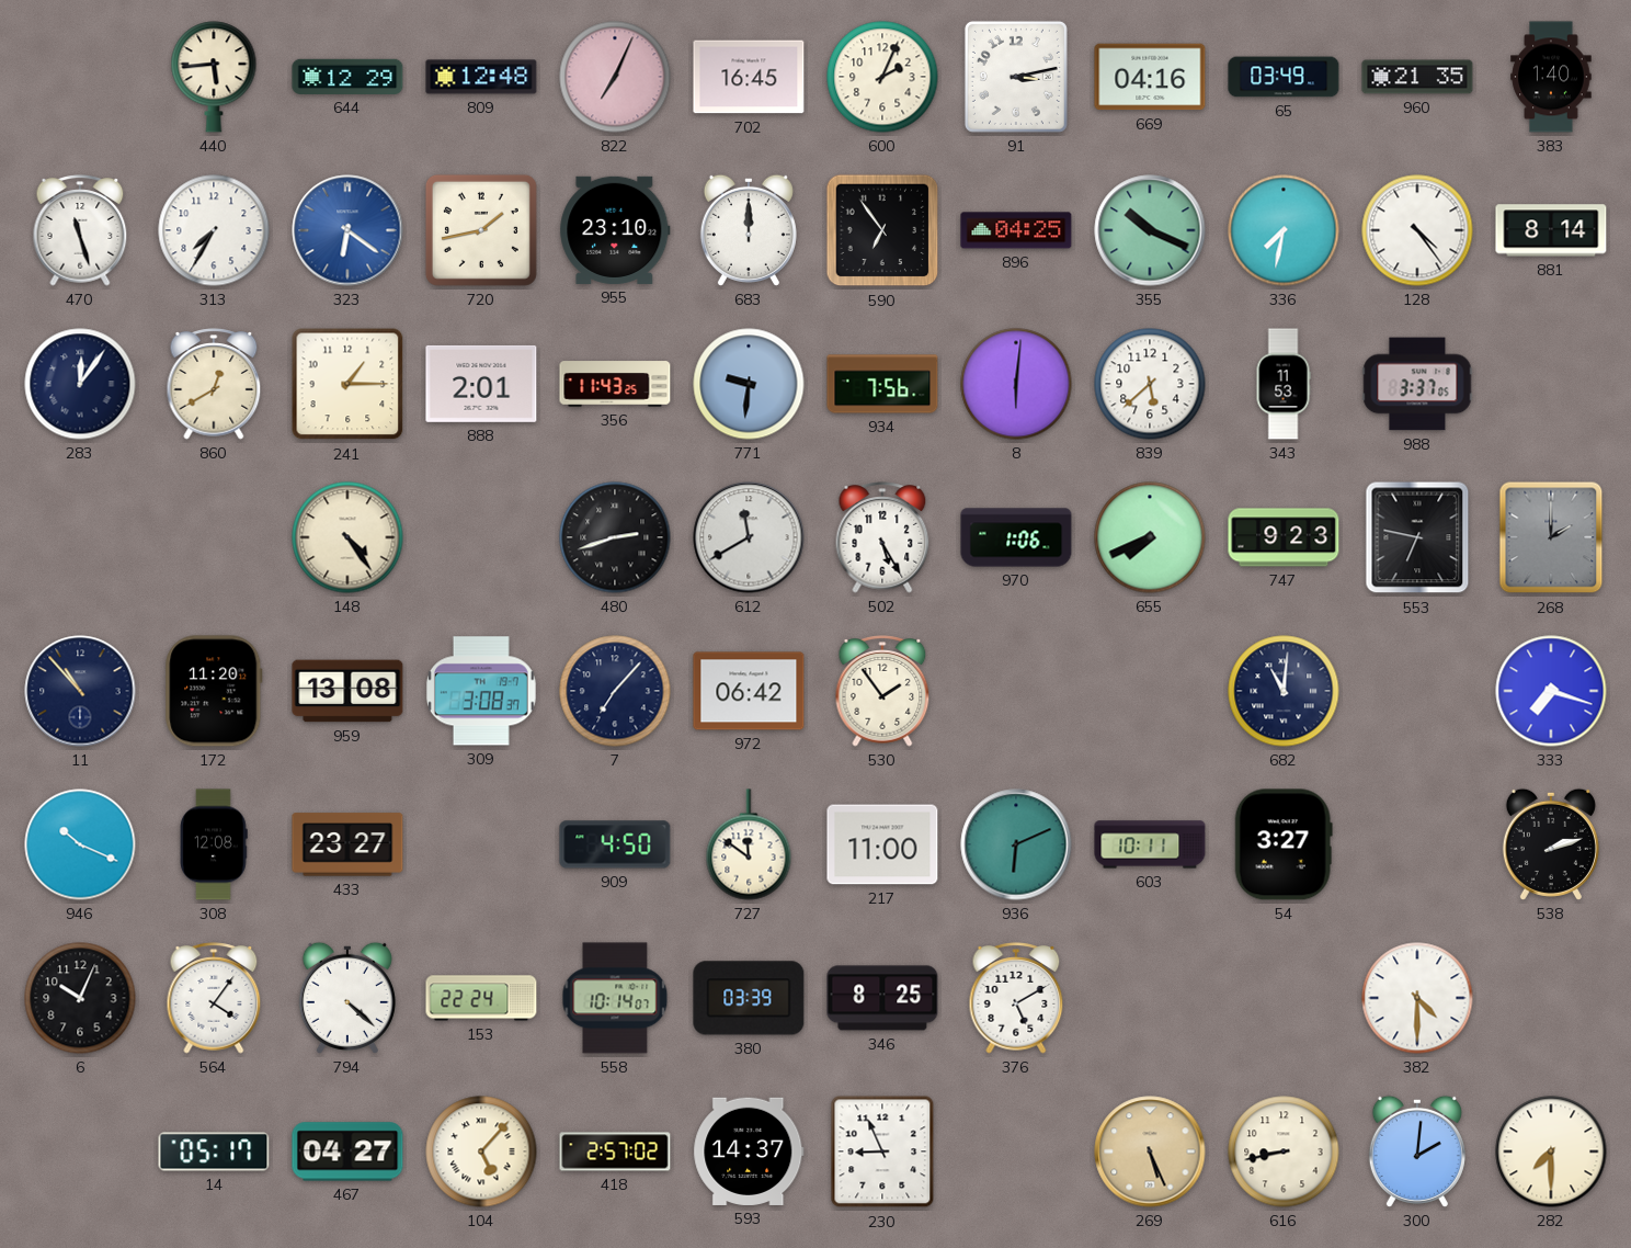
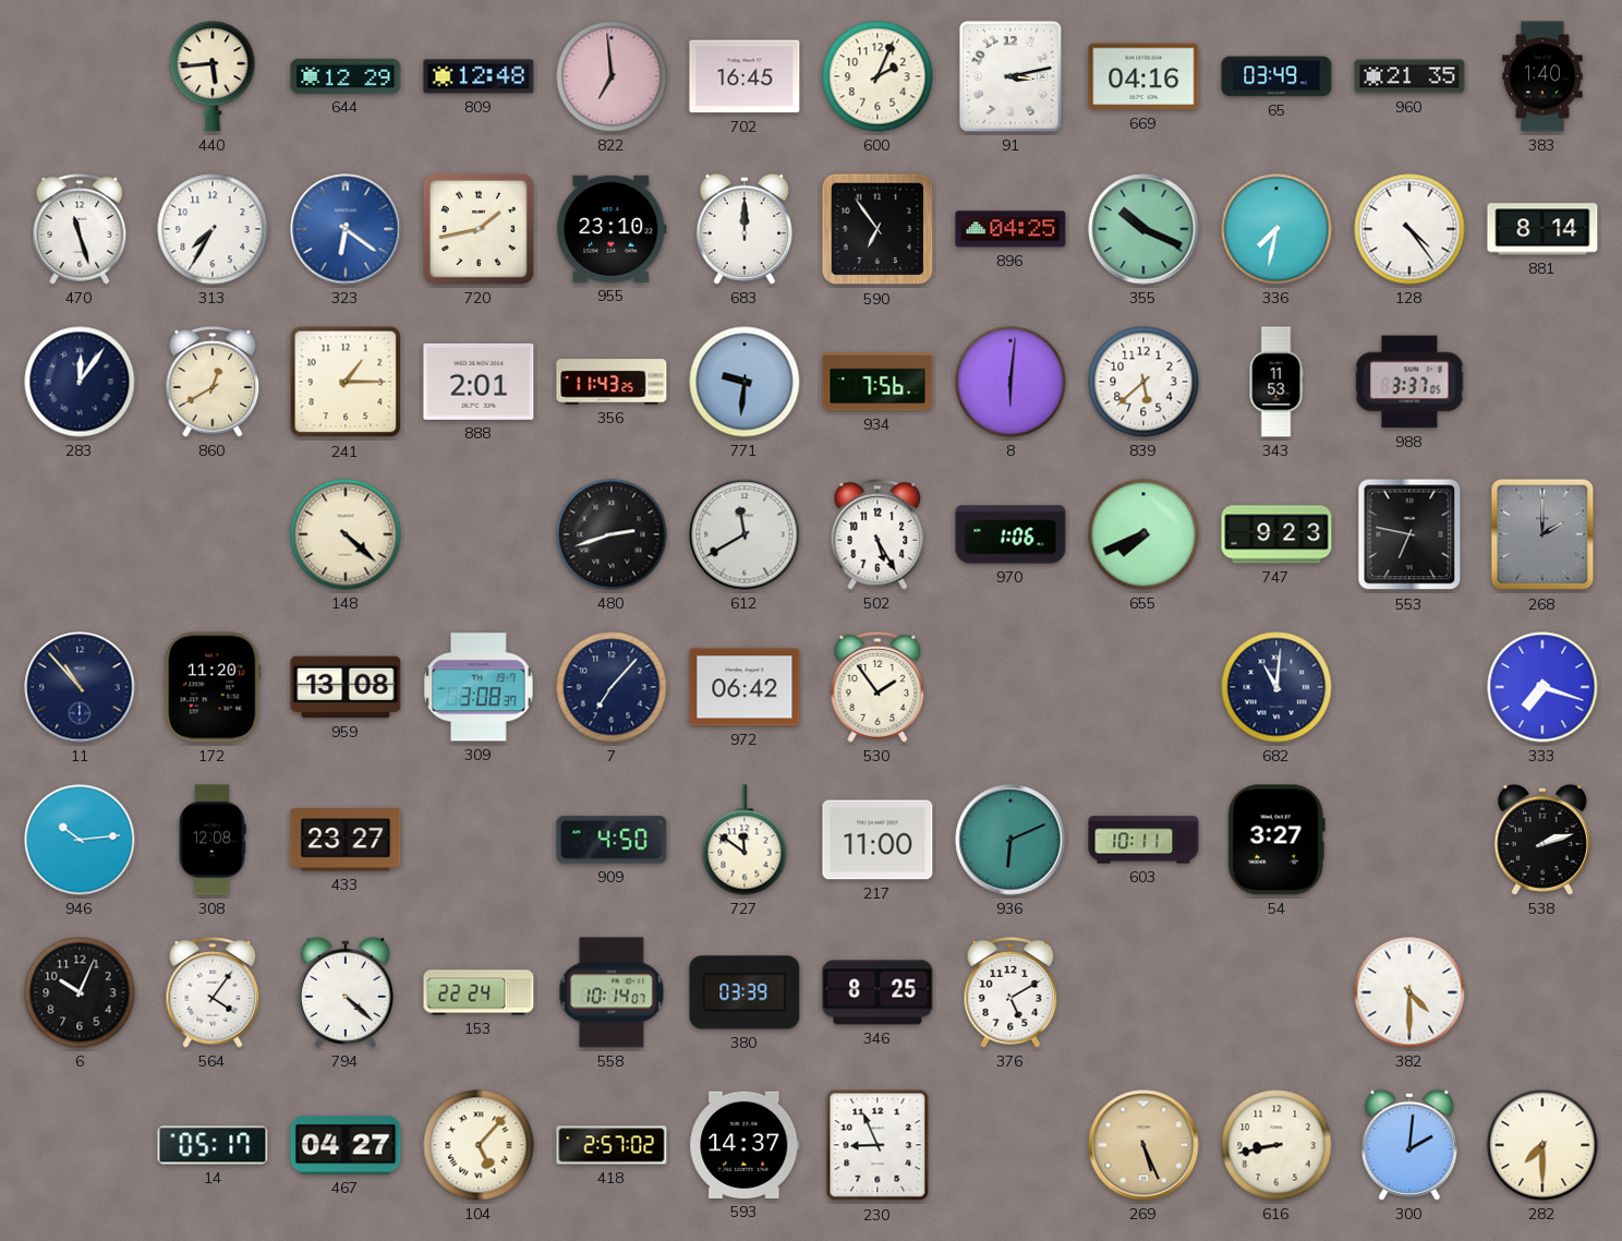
822: 7:04 -> 6:59 (612, 76)
148: 4:24 -> 4:22 (346, 534)
946: 10:19 -> 10:14 (80, 840)
